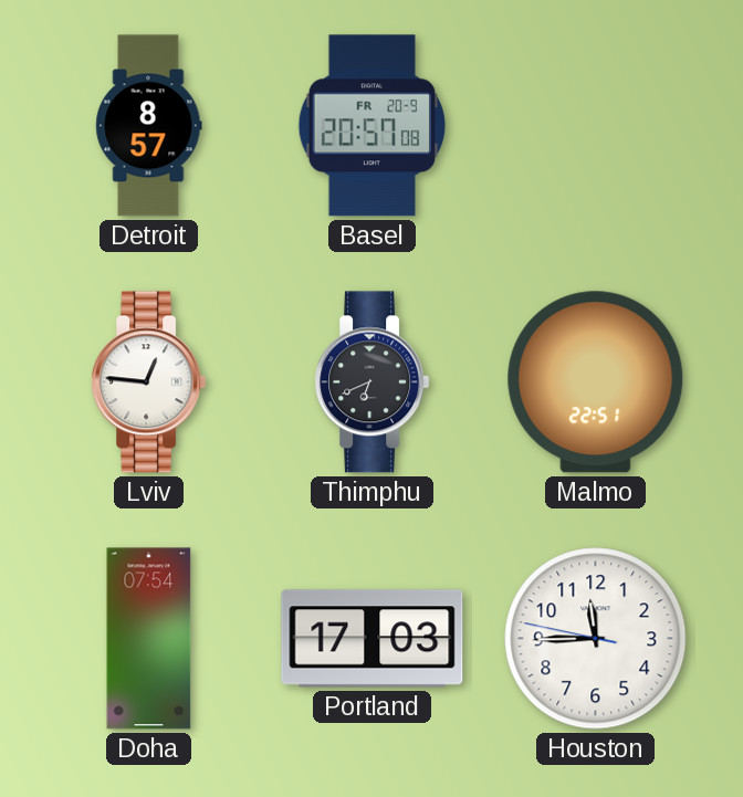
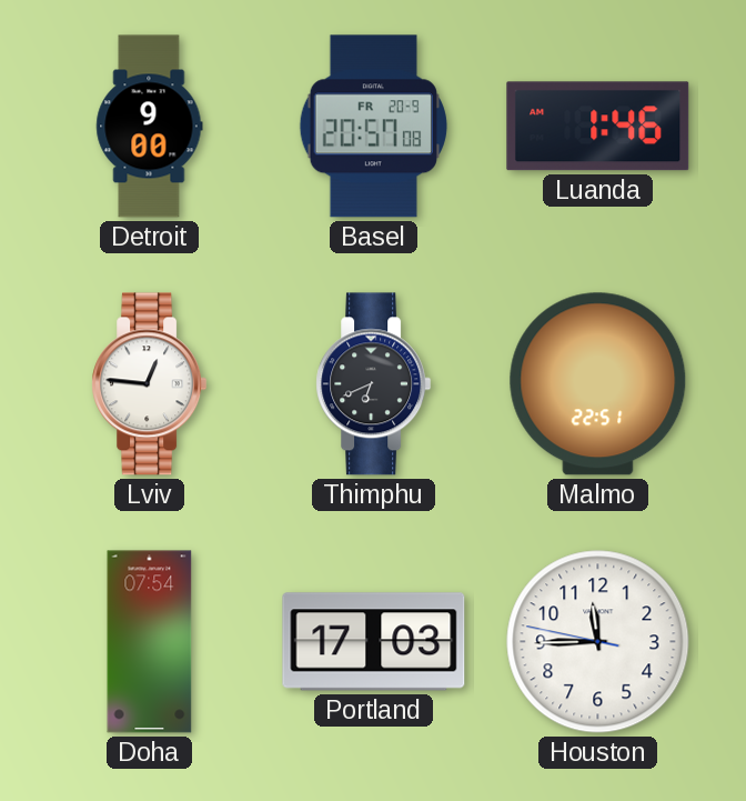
Detroit: 8:57 -> 9:00 (150, 127)
Luanda: none -> 1:46 (598, 127)
